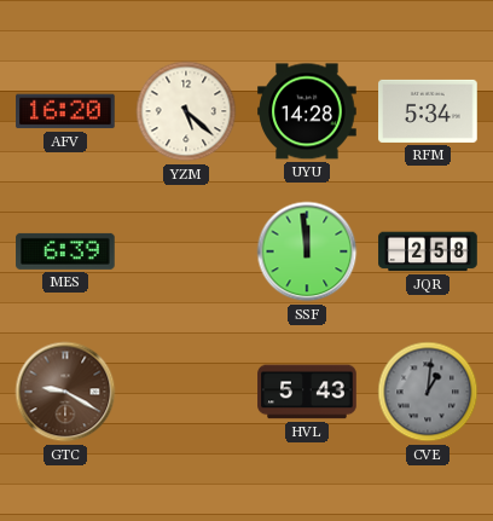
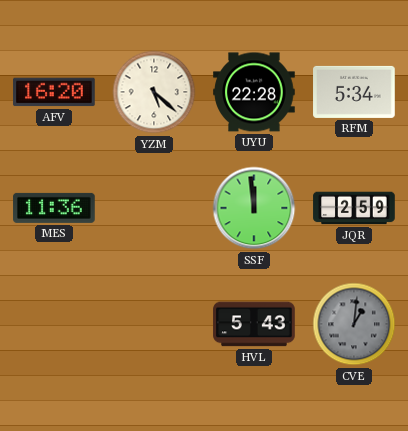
UYU: 14:28 -> 22:28 (254, 92)
MES: 6:39 -> 11:36 (54, 208)
JQR: 2:58 -> 2:59 (354, 208)
GTC: 9:20 -> none (65, 392)
